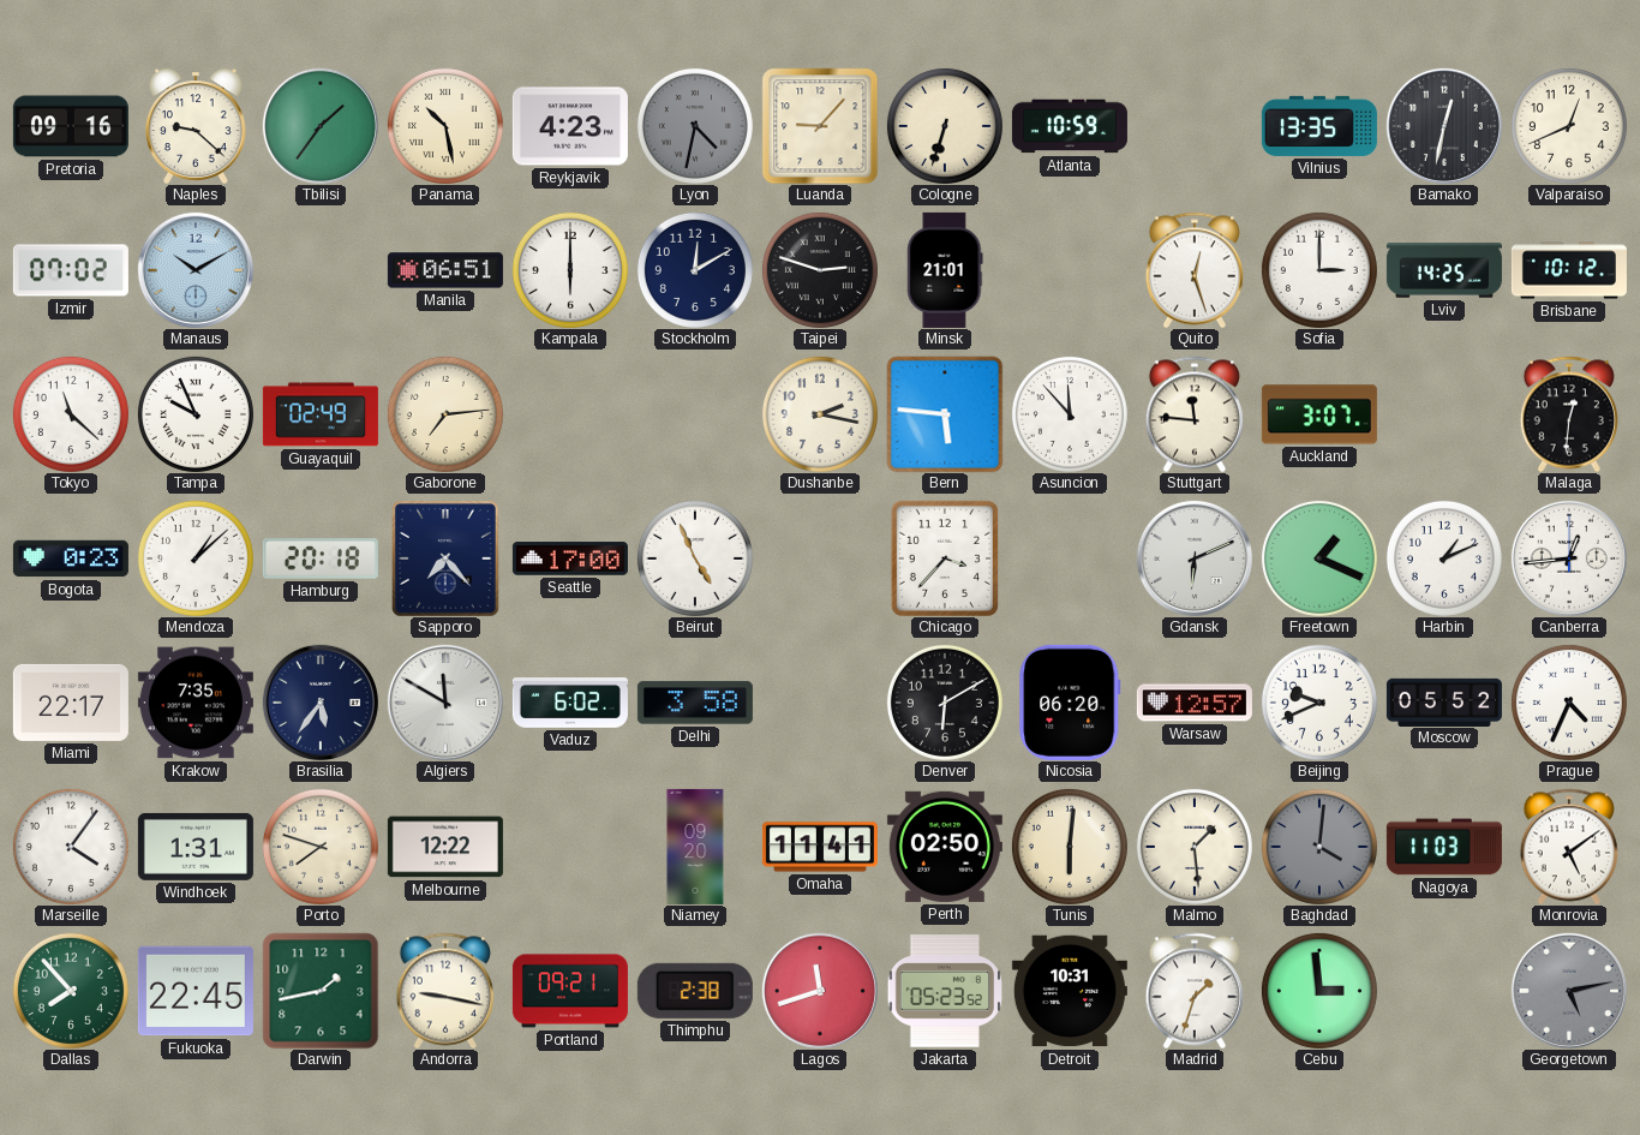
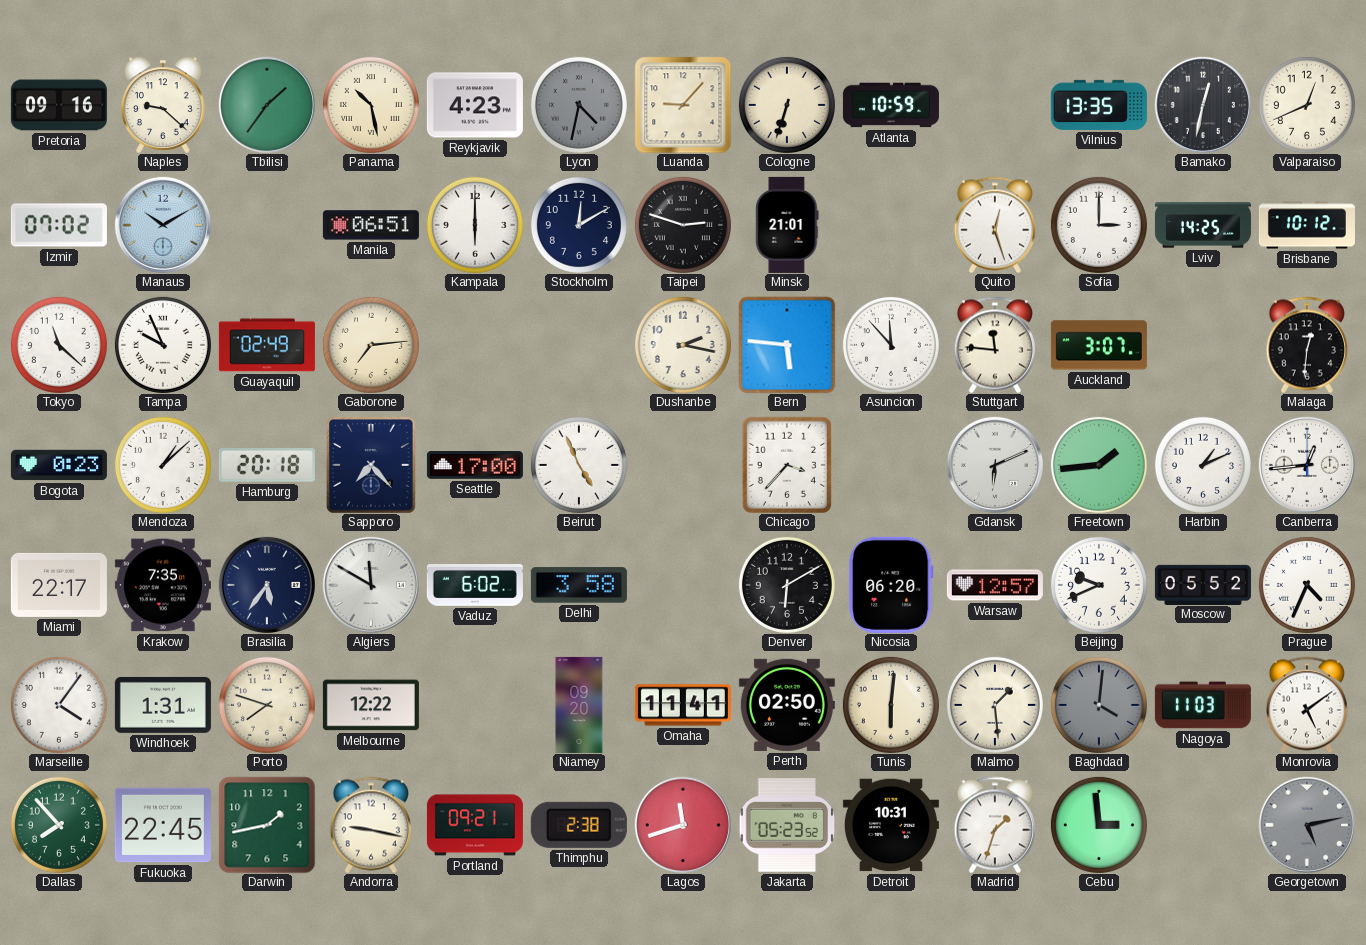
Freetown: 1:19 -> 1:44 (1099, 465)
